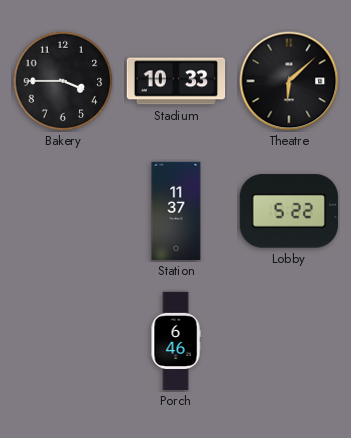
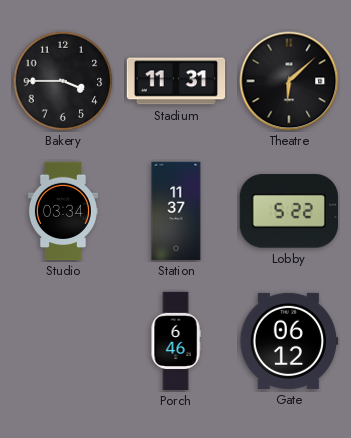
Stadium: 10:33 -> 11:31 (176, 81)
Studio: none -> 03:34 (63, 211)
Gate: none -> 06:12 (289, 341)
